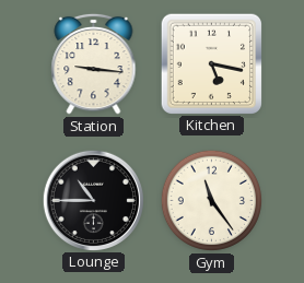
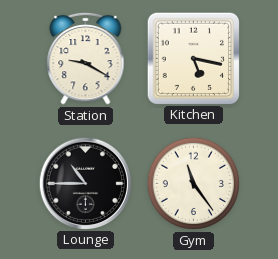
Station: 9:16 -> 9:20 (86, 58)
